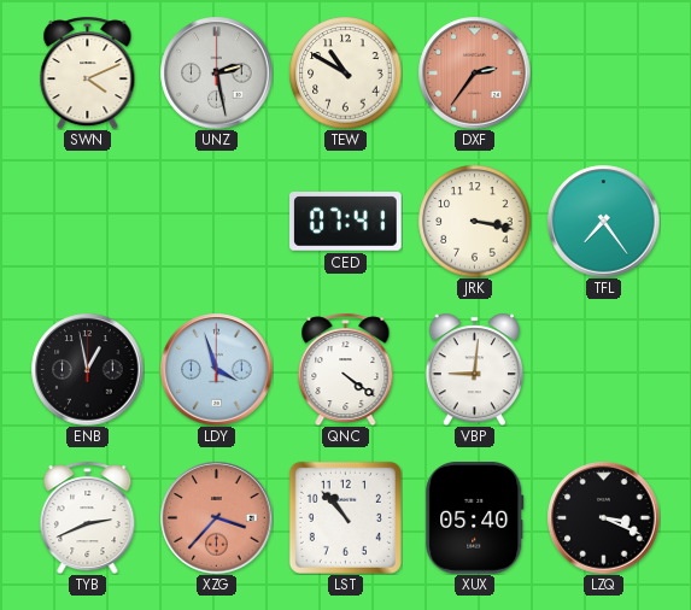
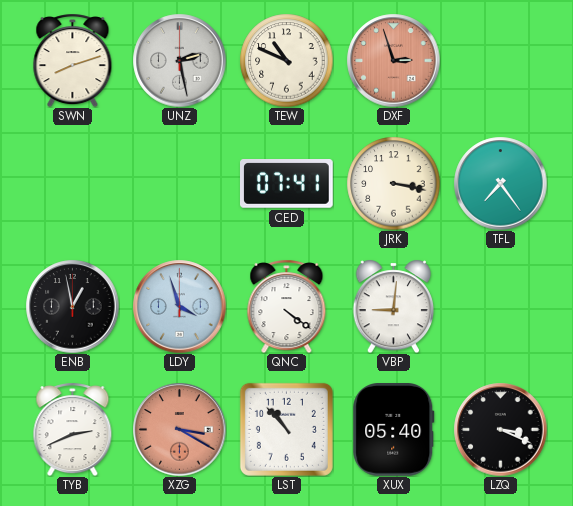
SWN: 4:11 -> 8:12 (73, 60)
TEW: 10:50 -> 10:49 (286, 60)
DXF: 2:36 -> 2:57 (393, 60)
XZG: 3:37 -> 3:20 (179, 429)
